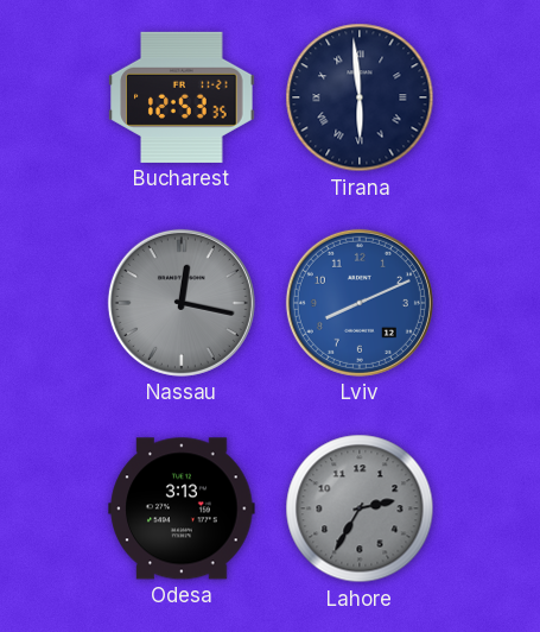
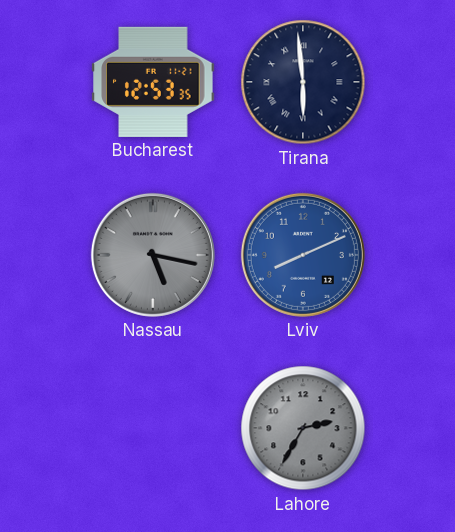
Nassau: 12:17 -> 5:17 (153, 255)
Odesa: 3:13 -> none (182, 508)
